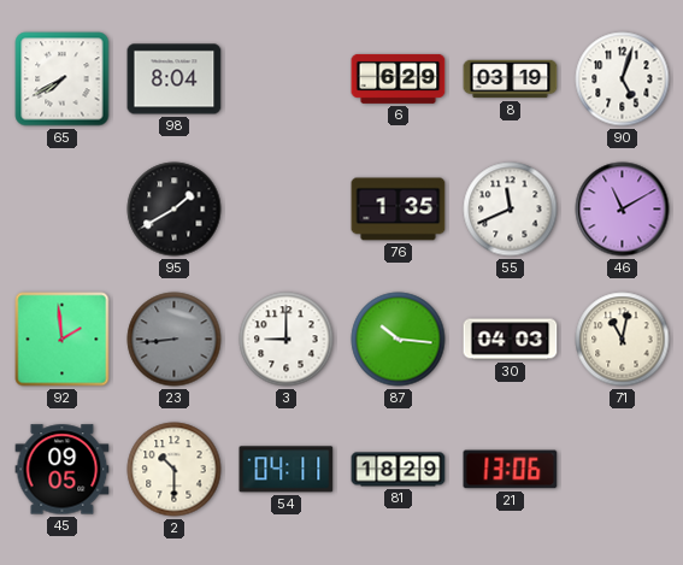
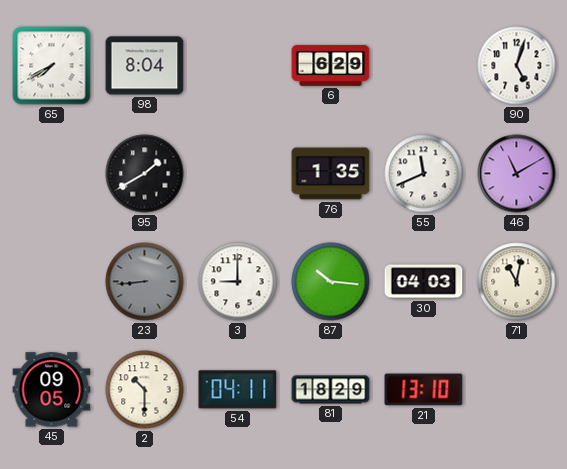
8: 03:19 -> none (511, 80)
92: 1:59 -> none (63, 340)
21: 13:06 -> 13:10 (424, 390)
